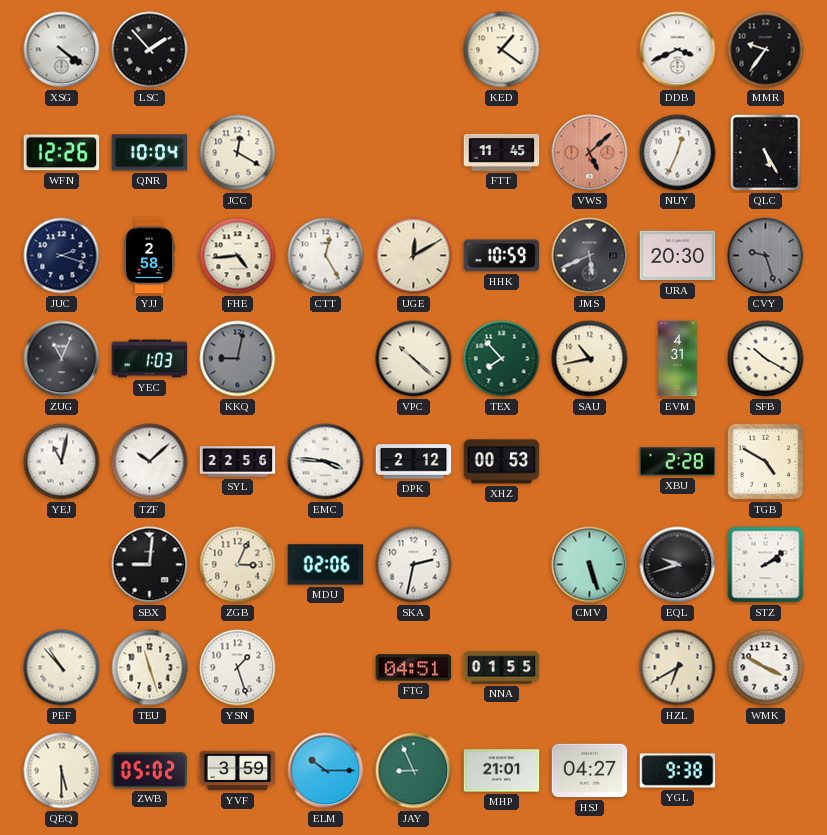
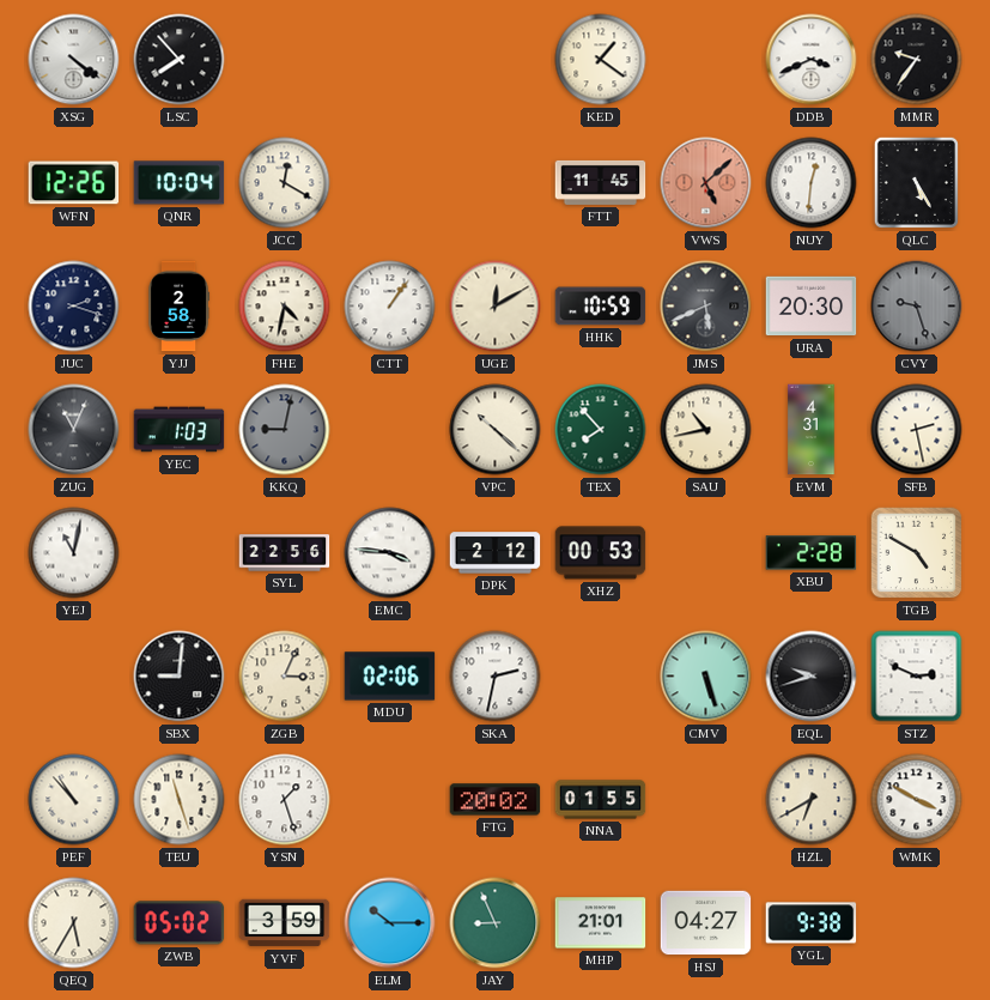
LSC: 1:53 -> 7:53 (180, 60)
NUY: 12:34 -> 12:31 (812, 183)
FHE: 4:44 -> 4:32 (285, 307)
CTT: 12:25 -> 1:06 (390, 307)
SFB: 10:20 -> 2:28 (917, 430)
TZF: 10:08 -> none (150, 462)
STZ: 2:09 -> 2:49 (917, 677)
FTG: 04:51 -> 20:02 (496, 800)
QEQ: 5:30 -> 5:35 (74, 923)
